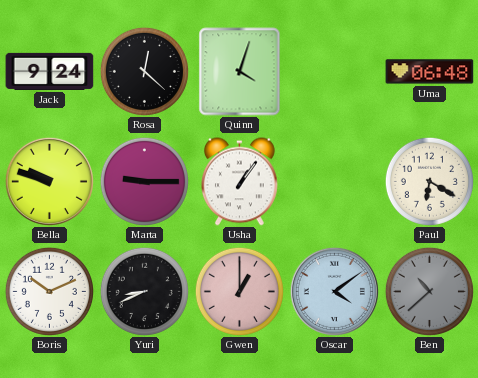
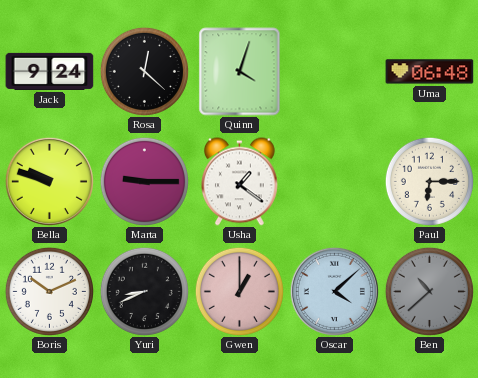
Usha: 1:06 -> 1:21 (239, 182)
Paul: 6:20 -> 6:15 (429, 181)
Oscar: 4:09 -> 4:08 (334, 291)
